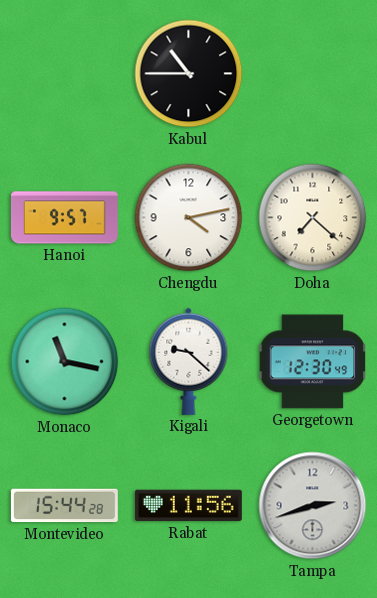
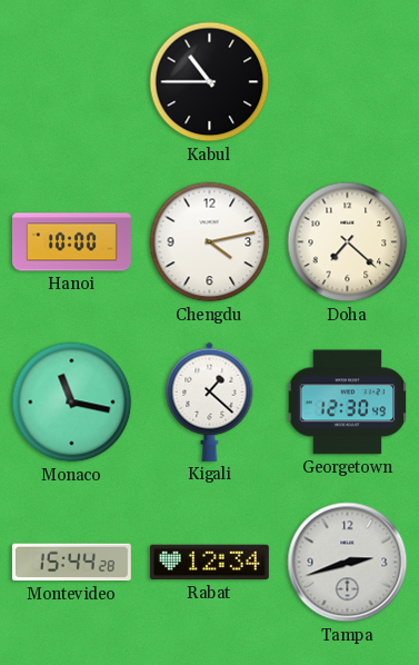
Hanoi: 9:57 -> 10:00 (71, 242)
Kigali: 9:22 -> 1:22 (210, 401)
Rabat: 11:56 -> 12:34 (209, 563)
